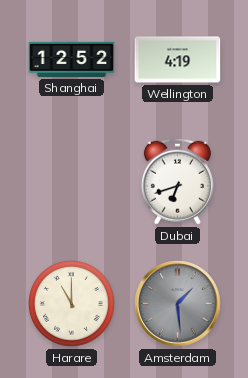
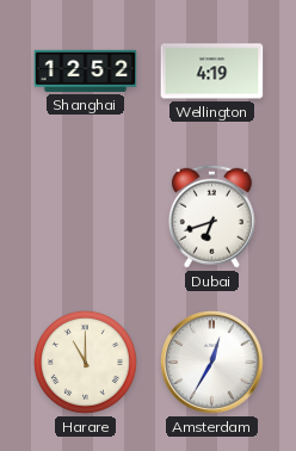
Amsterdam: 1:29 -> 12:35 (212, 363)
Amsterdam dial: grey -> white (212, 363)
